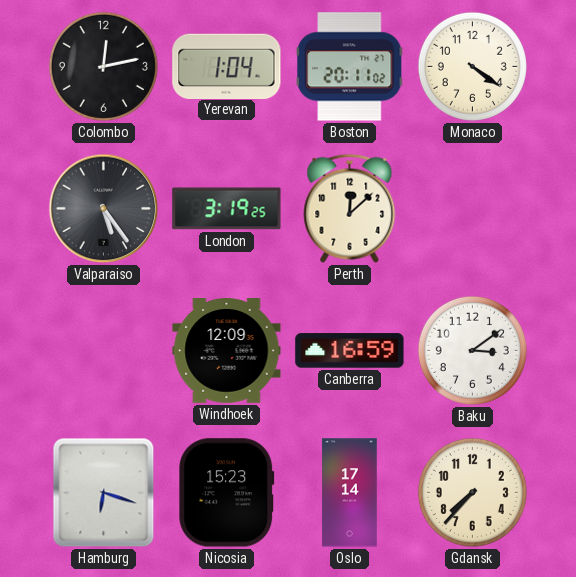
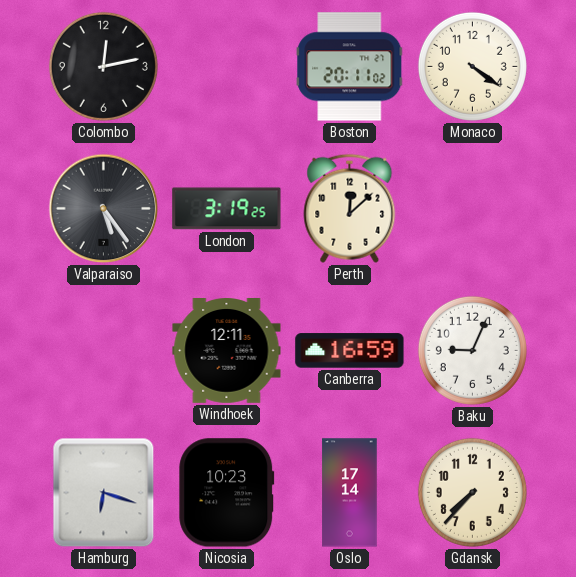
Yerevan: 1:04 -> none (227, 66)
Windhoek: 12:09 -> 12:11 (227, 351)
Baku: 3:09 -> 9:04 (472, 350)
Nicosia: 15:23 -> 10:23 (227, 493)
